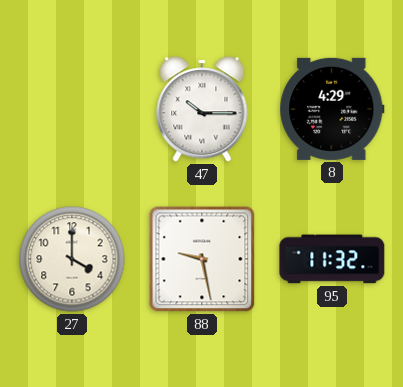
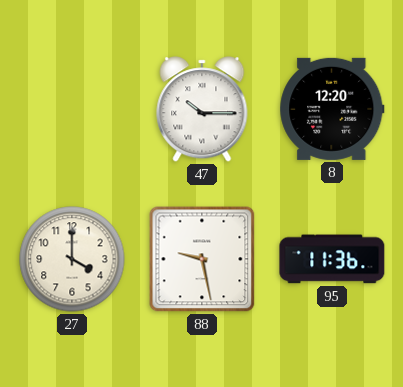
8: 4:29 -> 12:20 (332, 109)
95: 11:32 -> 11:36 (332, 259)
